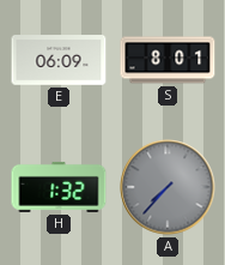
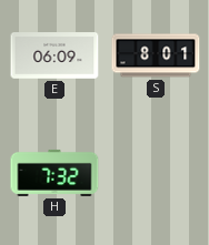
H: 1:32 -> 7:32 (54, 173)
A: 7:37 -> none (168, 187)
